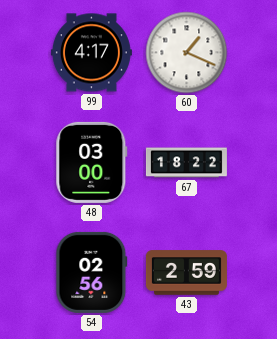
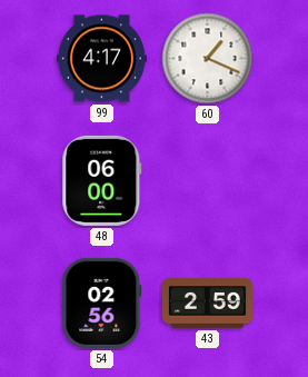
48: 03:00 -> 06:00 (102, 180)
67: 18:22 -> none (186, 163)
